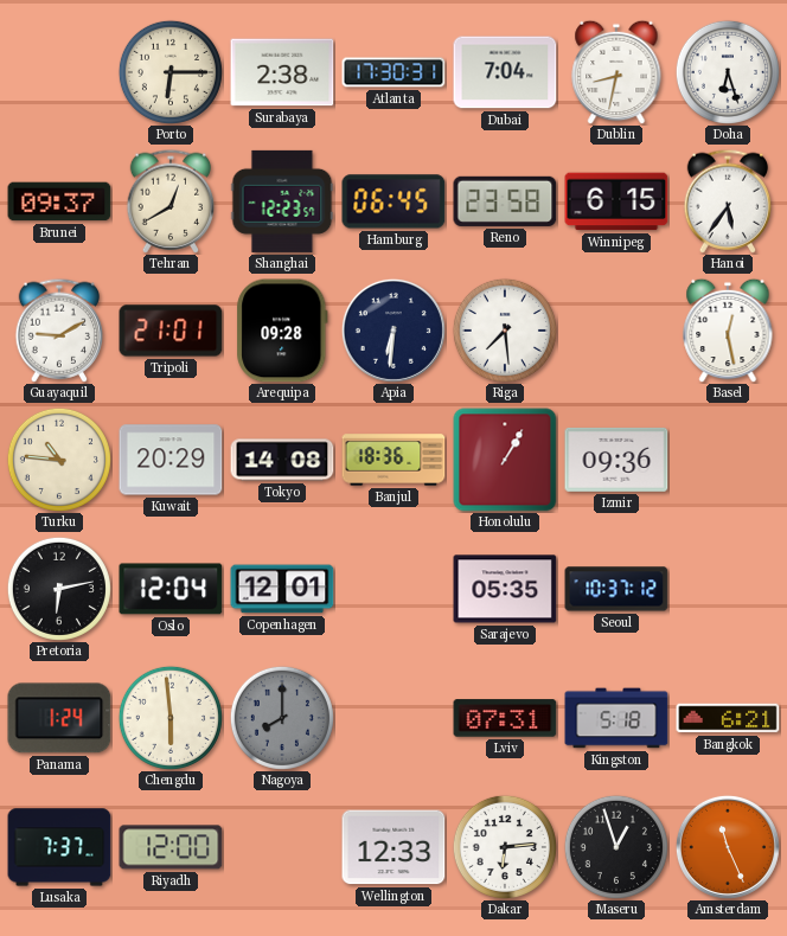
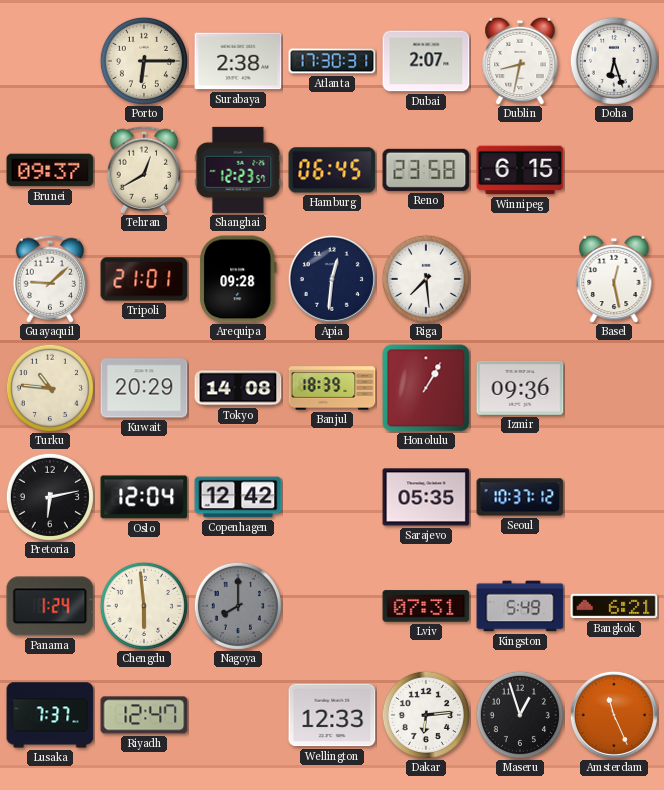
Dubai: 7:04 -> 2:07 (426, 61)
Hanoi: 5:36 -> none (728, 201)
Guayaquil: 9:10 -> 9:08 (50, 279)
Apia: 6:31 -> 12:31 (332, 279)
Banjul: 18:36 -> 18:39 (332, 388)
Copenhagen: 12:01 -> 12:42 (238, 497)
Kingston: 5:18 -> 5:49 (520, 606)
Riyadh: 12:00 -> 12:47 (144, 715)
